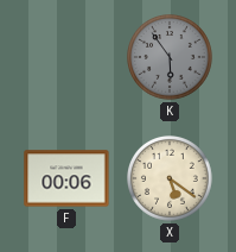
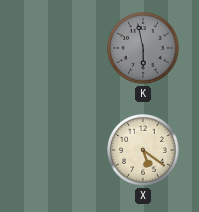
K: 5:54 -> 5:58 (144, 49)
F: 00:06 -> none (66, 178)
